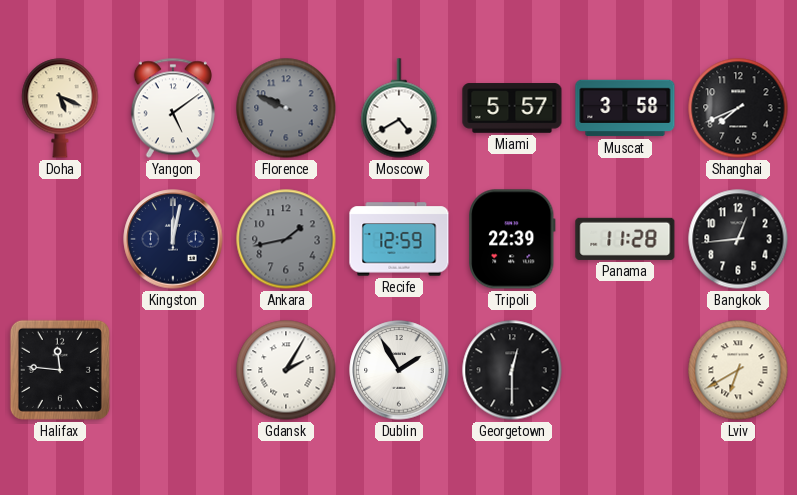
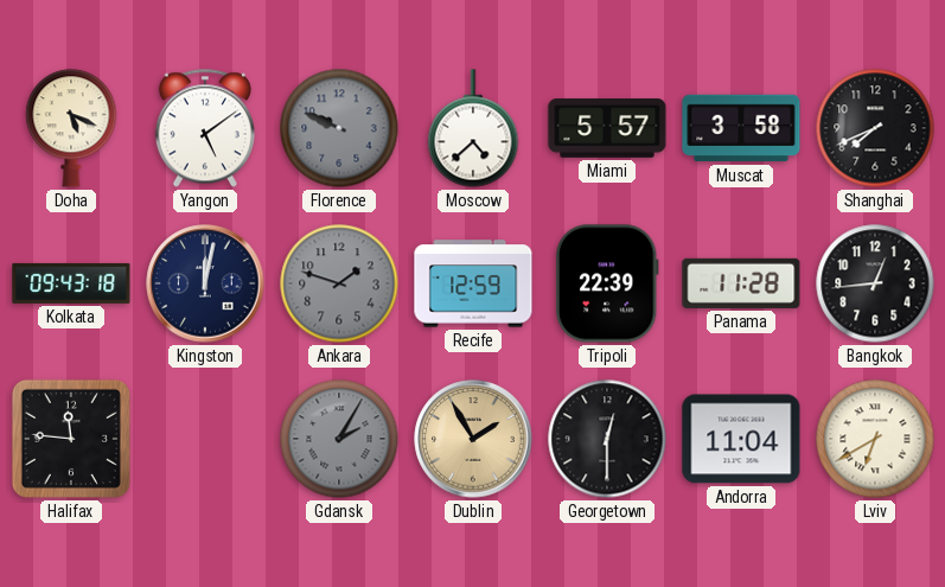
Moscow: 4:40 -> 4:38 (473, 128)
Kolkata: none -> 09:43 (71, 283)
Ankara: 1:43 -> 1:48 (339, 283)
Gdansk dial: white -> grey (339, 439)
Dublin dial: white -> champagne (473, 439)
Andorra: none -> 11:04 (741, 439)
